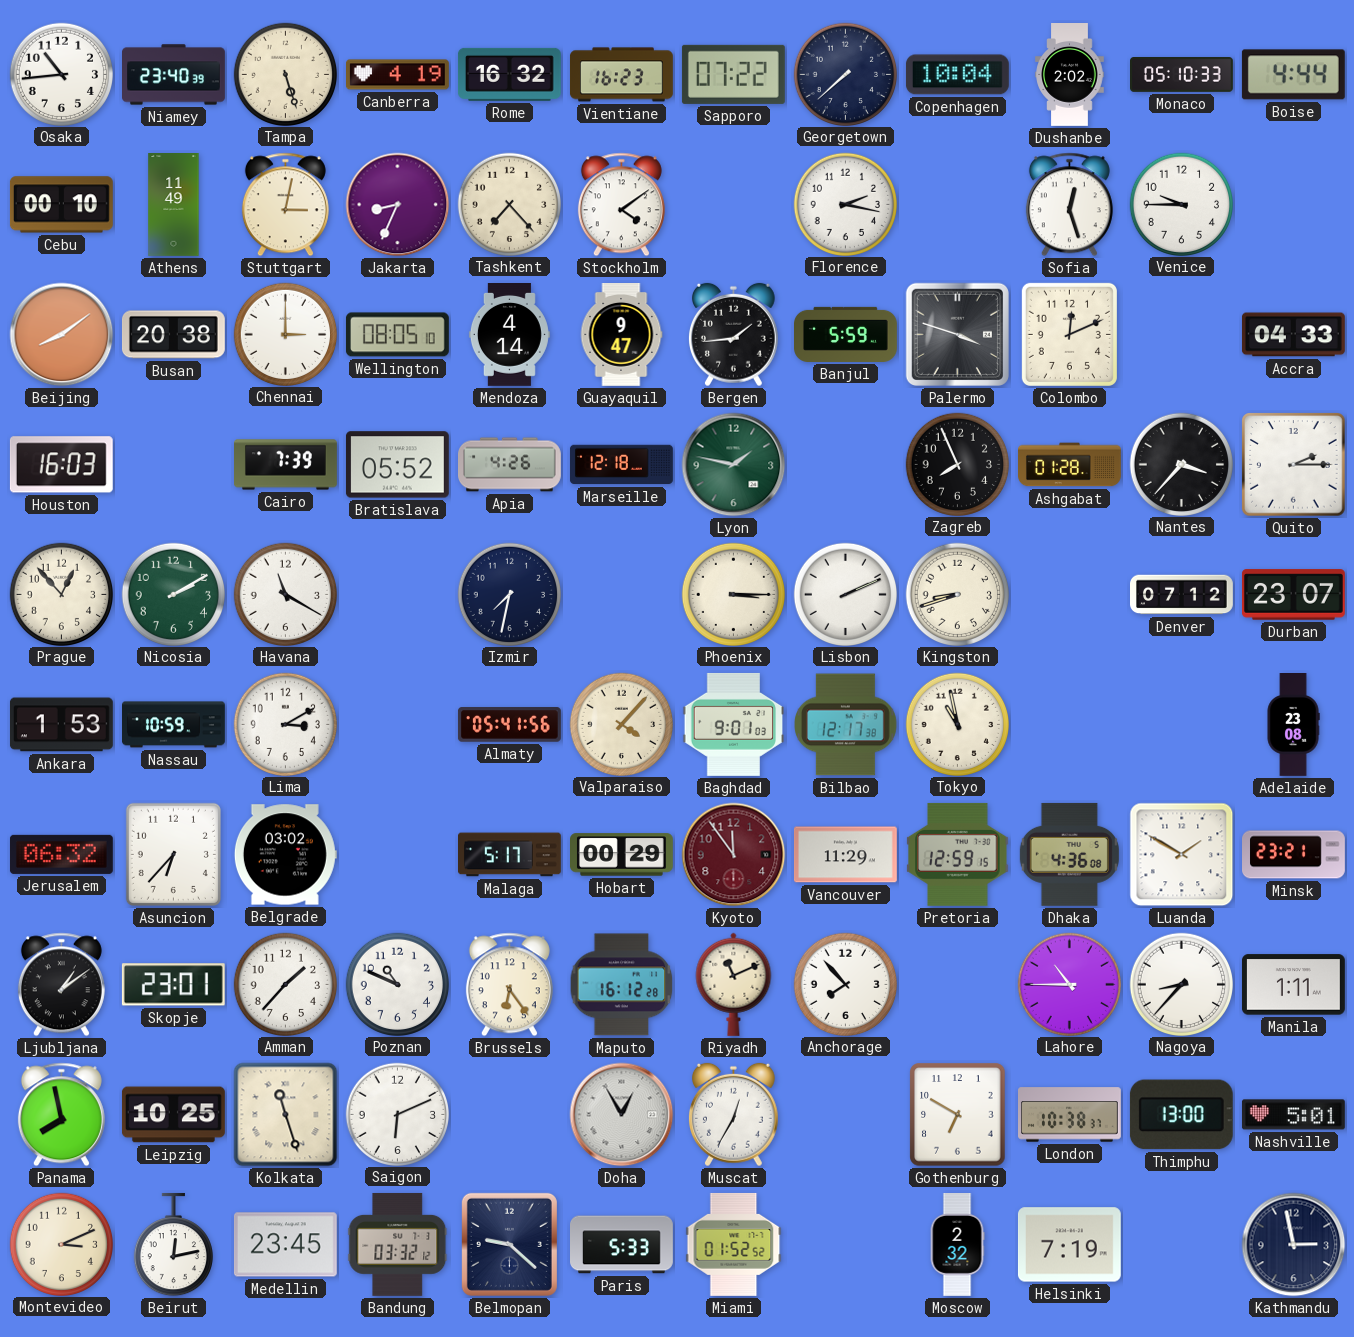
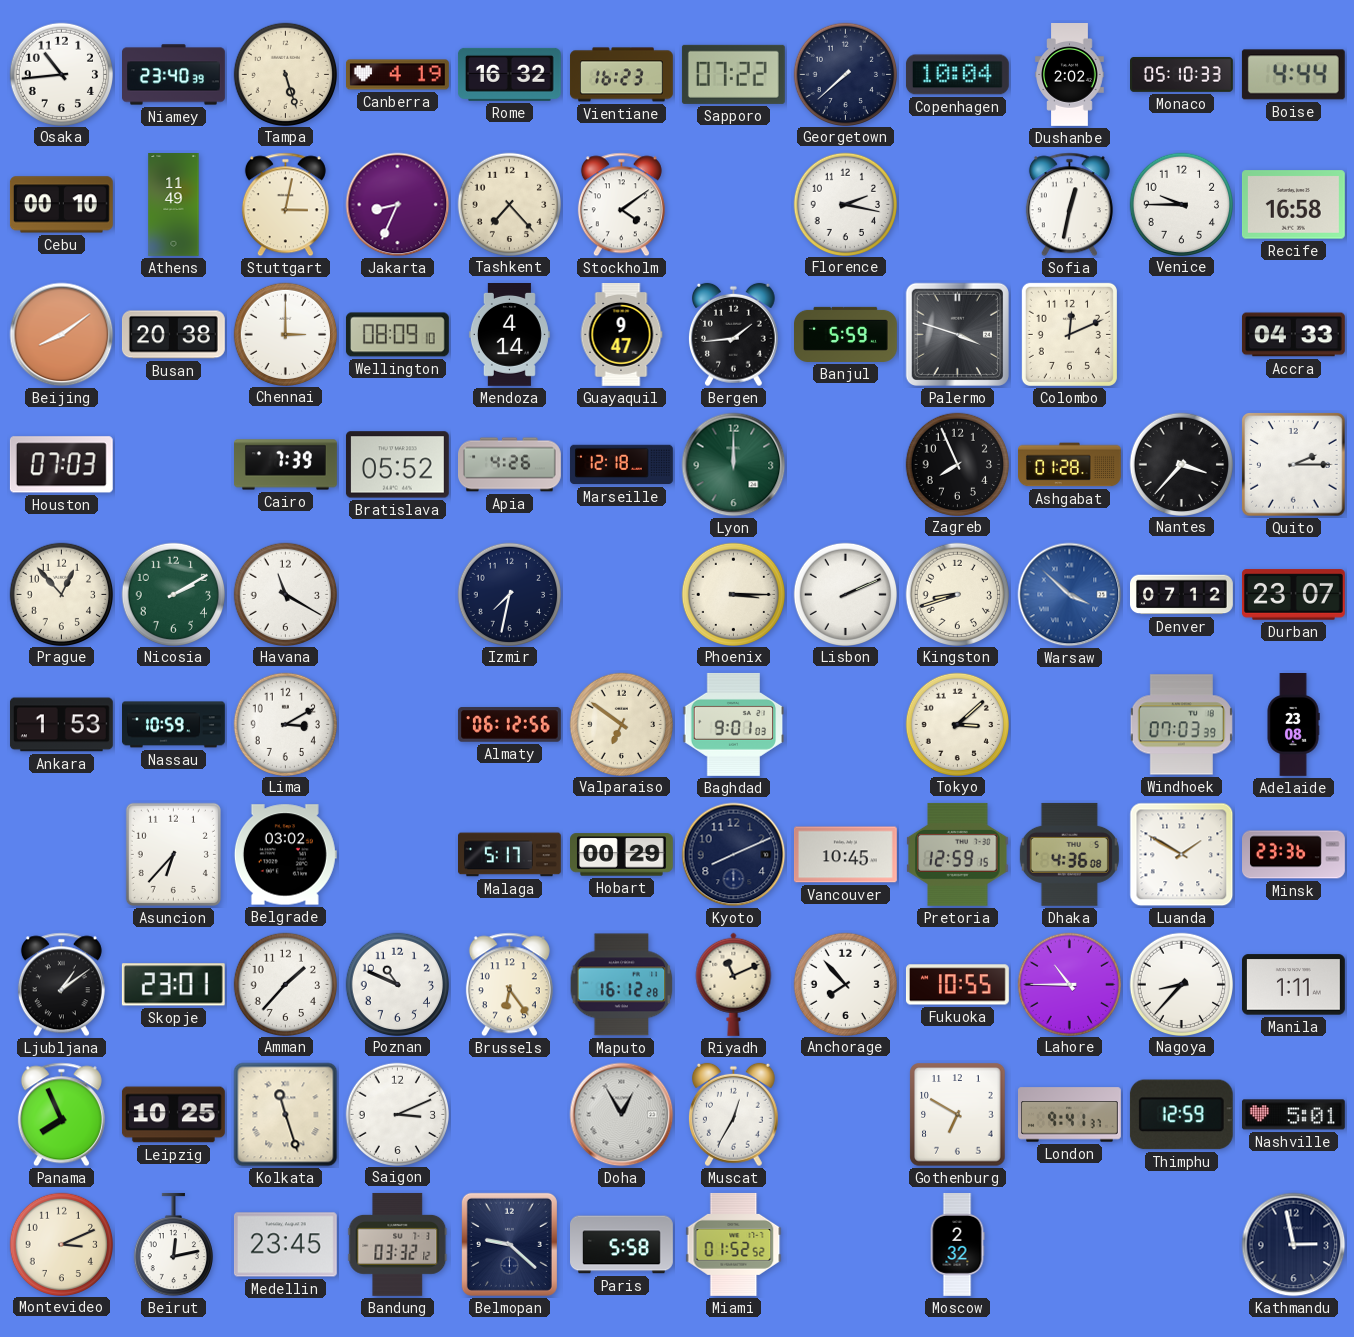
Sofia: 12:27 -> 12:32 (1069, 205)
Recife: none -> 16:58 (1293, 205)
Wellington: 08:05 -> 08:09 (397, 335)
Houston: 16:03 -> 07:03 (61, 465)
Lyon: 1:47 -> 12:00 (734, 465)
Warsaw: none -> 3:52 (1070, 595)
Almaty: 05:41 -> 06:12 (509, 725)
Valparaiso: 4:07 -> 6:51 (621, 724)
Bilbao: 12:17 -> none (846, 725)
Tokyo: 10:58 -> 3:08 (957, 724)
Windhoek: none -> 07:03 (1181, 725)
Jerusalem: 06:32 -> none (61, 854)
Kyoto: 11:54 -> 8:11 (734, 855)
Kyoto dial: burgundy -> navy (734, 855)
Vancouver: 11:29 -> 10:45 (845, 855)
Minsk: 23:21 -> 23:36 (1294, 855)
Fukuoka: none -> 10:55 (957, 985)
Panama: 7:58 -> 7:56 (61, 1115)
Saigon: 6:11 -> 3:11 (397, 1114)
London: 10:38 -> 9:41 (1070, 1115)
Thimphu: 13:00 -> 12:59 (1181, 1115)
Paris: 5:33 -> 5:58 (622, 1245)
Helsinki: 7:19 -> none (1069, 1245)
